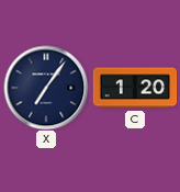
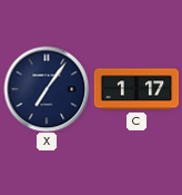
C: 1:20 -> 1:17 (136, 89)
